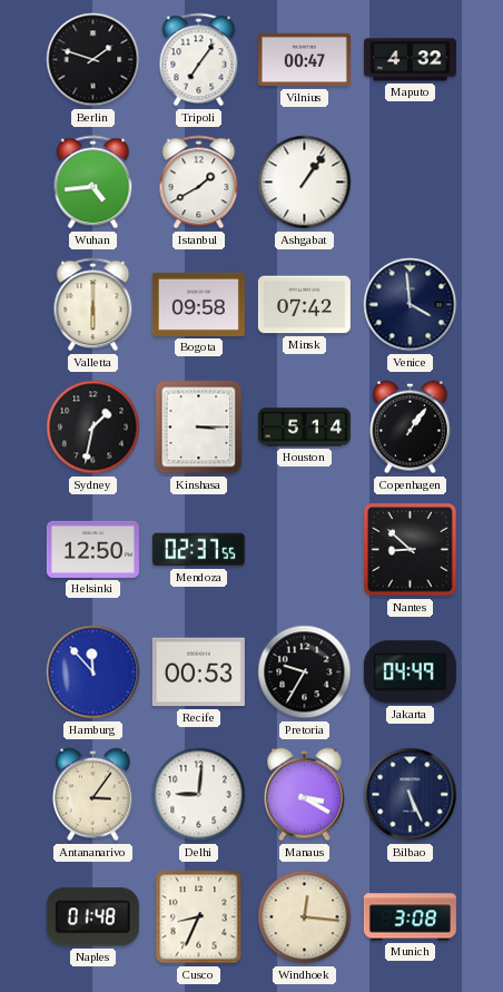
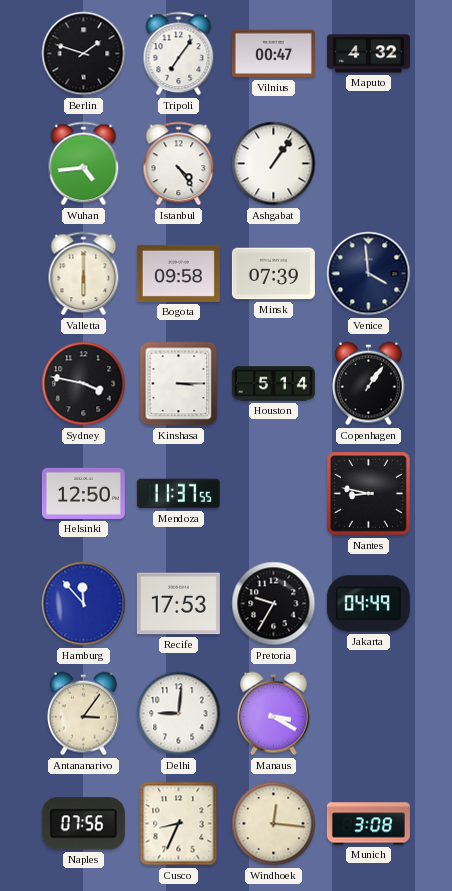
Istanbul: 1:40 -> 4:24 (179, 164)
Minsk: 07:42 -> 07:39 (273, 274)
Sydney: 1:32 -> 3:47 (84, 384)
Mendoza: 02:37 -> 11:37 (178, 494)
Nantes: 8:52 -> 8:47 (369, 494)
Recife: 00:53 -> 17:53 (178, 604)
Bilbao: 5:26 -> none (411, 795)
Naples: 01:48 -> 07:56 (83, 824)
